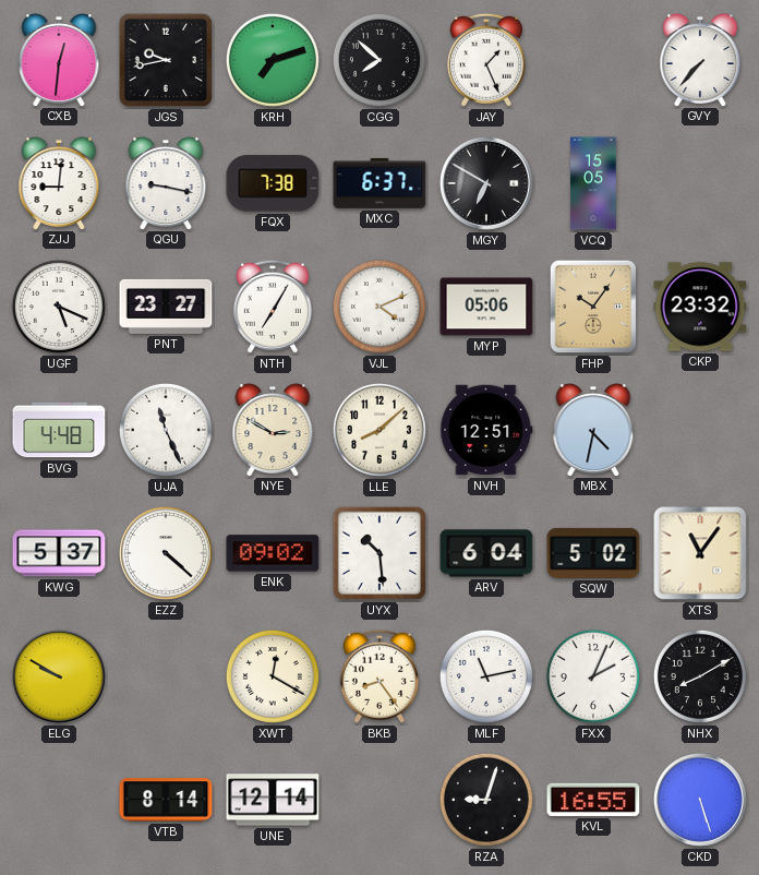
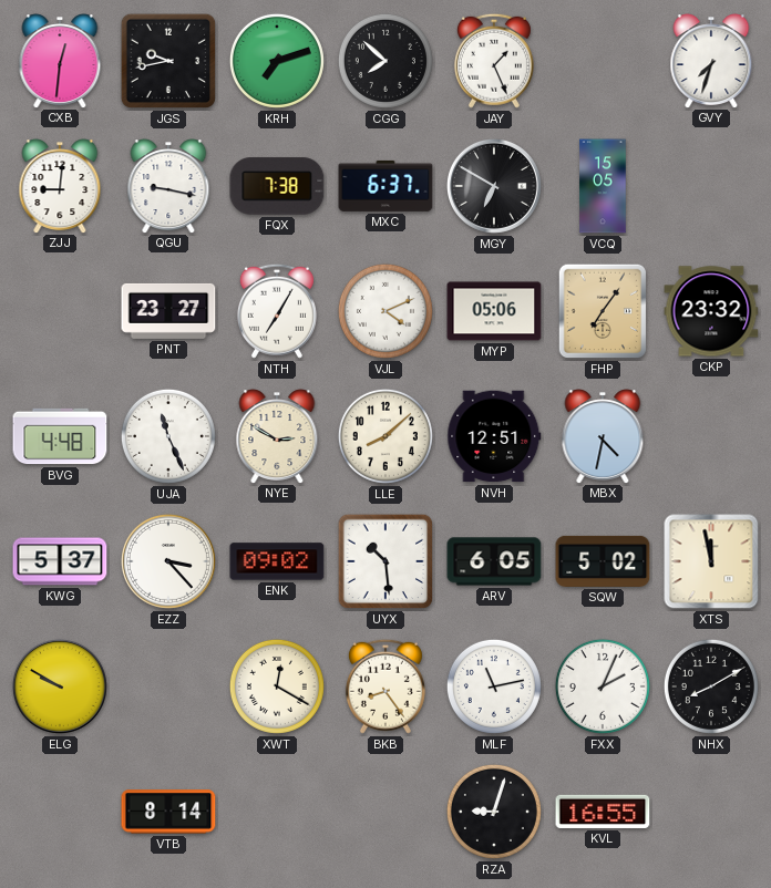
GVY: 7:37 -> 7:33 (711, 61)
UGF: 5:19 -> none (59, 307)
FHP: 10:06 -> 7:06 (603, 311)
EZZ: 4:22 -> 3:23 (168, 561)
ARV: 6:04 -> 6:05 (494, 561)
XTS: 11:06 -> 11:58 (711, 561)
UNE: 12:14 -> none (273, 800)
CKD: 5:27 -> none (700, 800)
